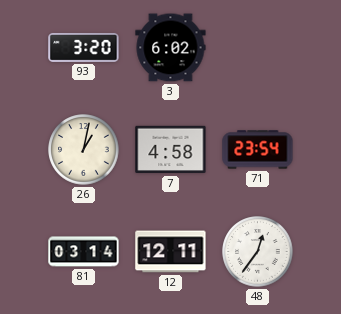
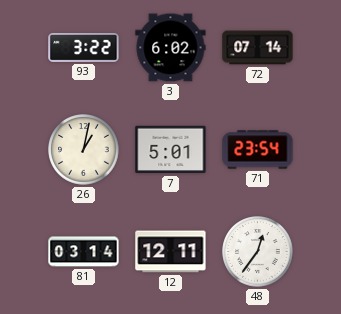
93: 3:20 -> 3:22 (84, 47)
72: none -> 07:14 (258, 48)
7: 4:58 -> 5:01 (171, 150)
